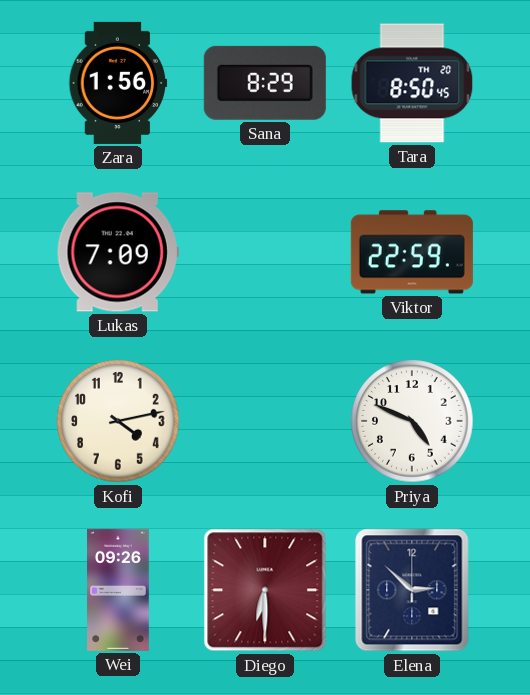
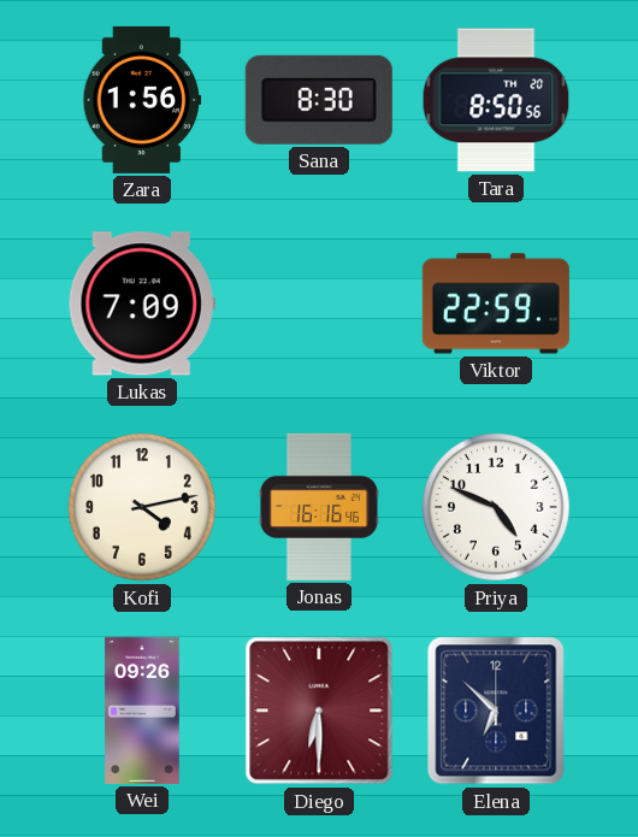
Sana: 8:29 -> 8:30 (319, 100)
Tara: 8:50:45 -> 8:50:56 (496, 100)
Jonas: none -> 16:16 (319, 507)
Elena: 2:52 -> 6:52 (496, 711)
